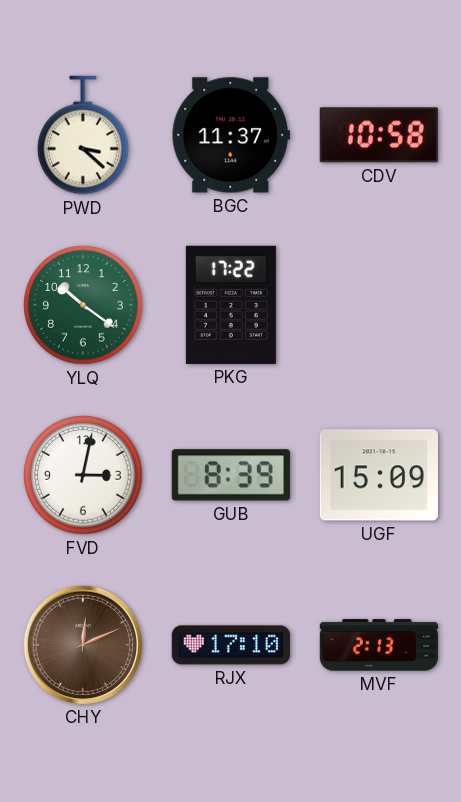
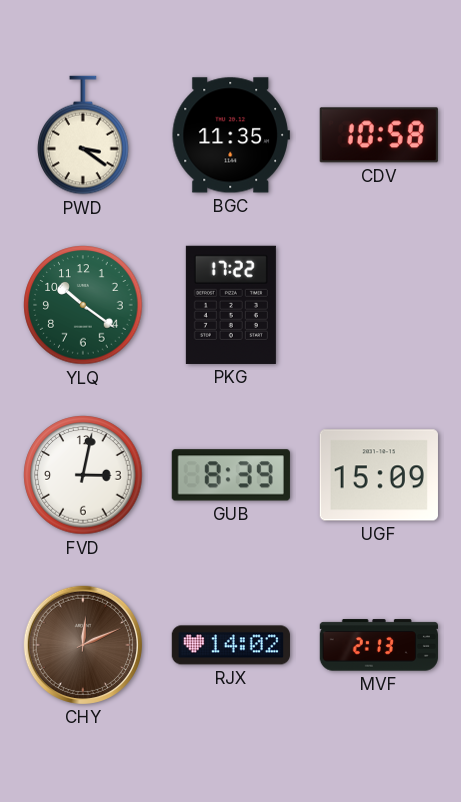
PWD: 3:22 -> 3:21 (83, 135)
BGC: 11:37 -> 11:35 (231, 135)
RJX: 17:10 -> 14:02 (231, 645)
